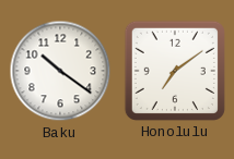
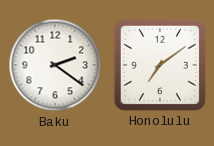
Baku: 10:21 -> 2:21 (55, 65)
